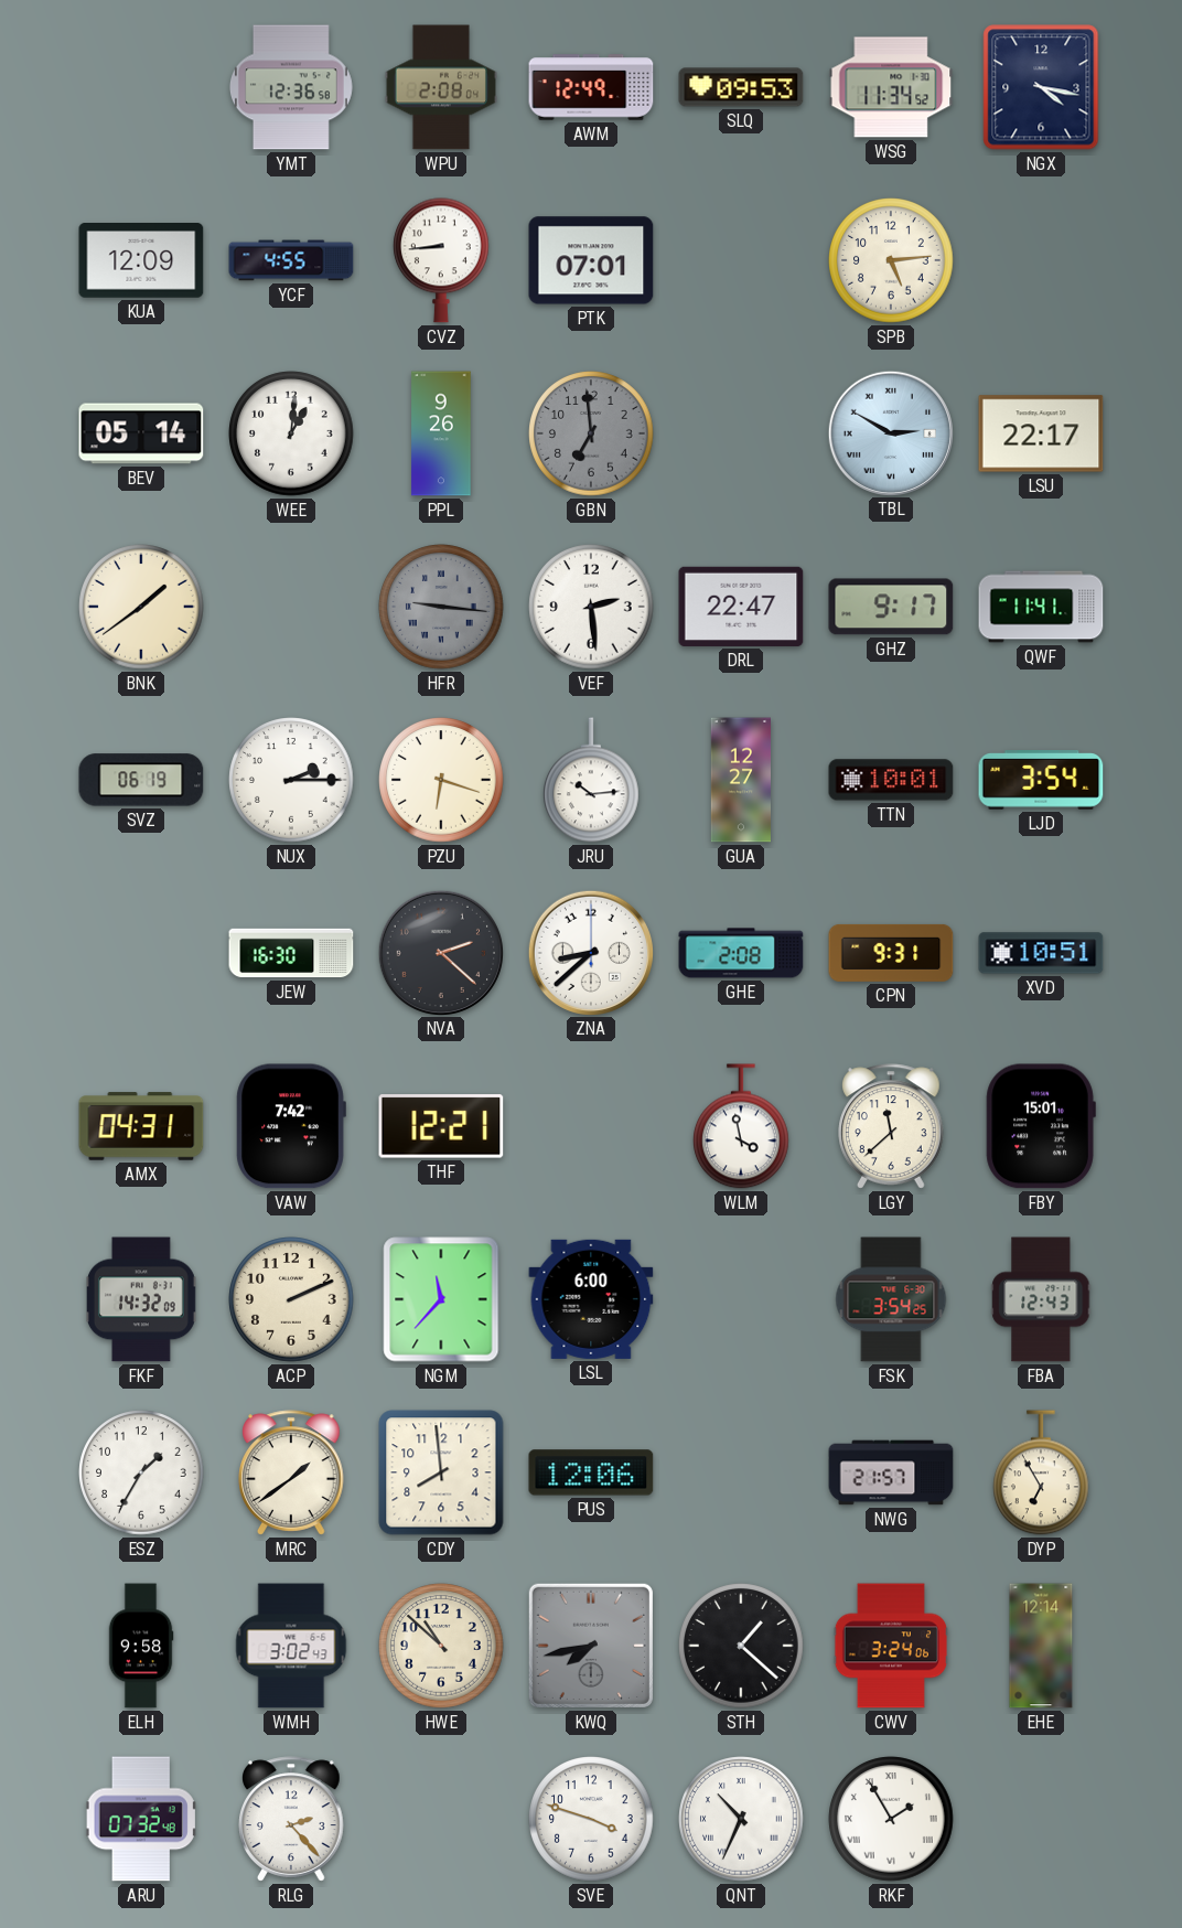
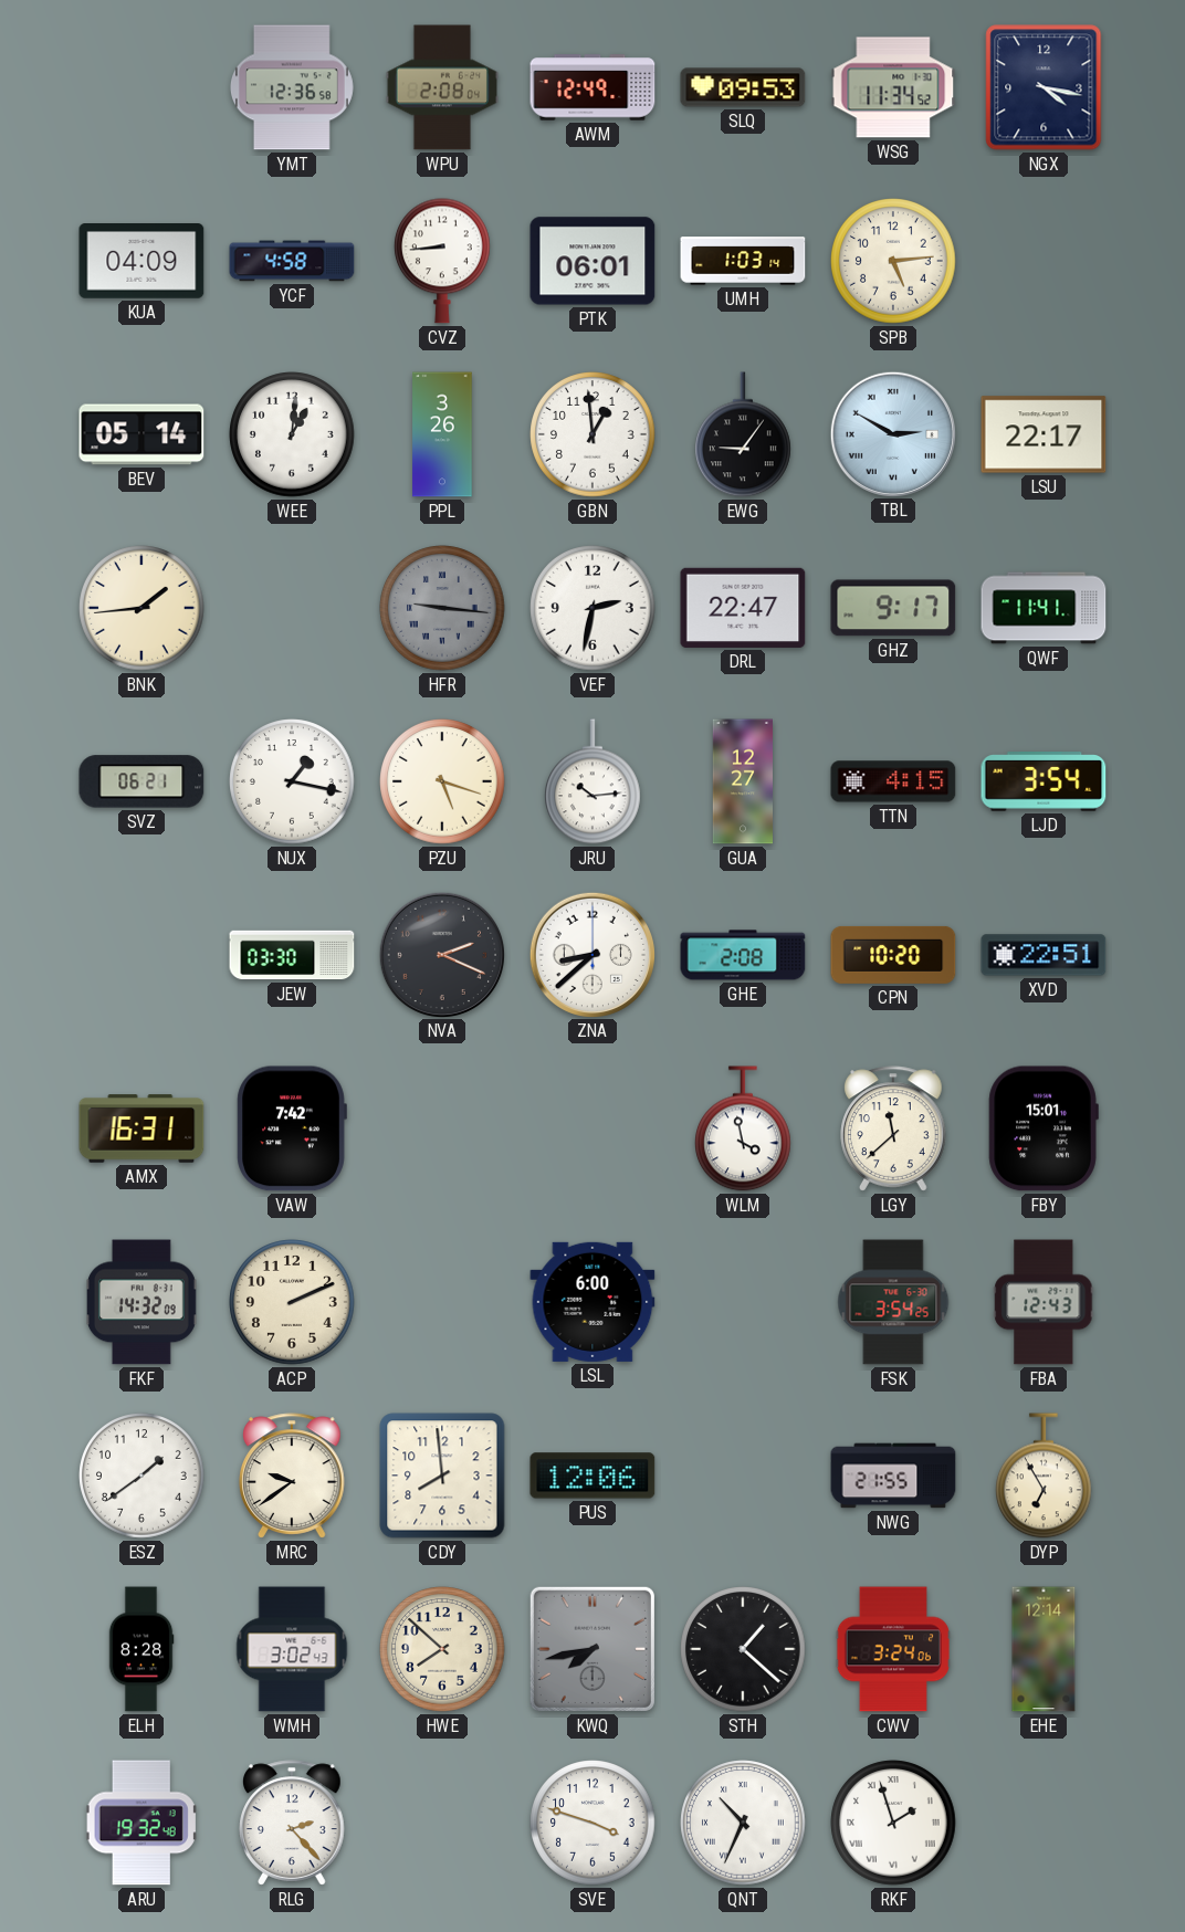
KUA: 12:09 -> 04:09 (141, 262)
YCF: 4:55 -> 4:58 (292, 261)
PTK: 07:01 -> 06:01 (592, 261)
UMH: none -> 1:03 (743, 261)
PPL: 9:26 -> 3:26 (442, 434)
GBN: 6:59 -> 12:59 (592, 434)
GBN dial: grey -> white (592, 434)
EWG: none -> 9:06 (744, 434)
BNK: 1:39 -> 1:44 (141, 608)
VEF: 2:29 -> 2:32 (592, 608)
SVZ: 06:19 -> 06:21 (141, 781)
NUX: 2:15 -> 1:17 (292, 781)
PZU: 6:18 -> 5:18 (442, 781)
TTN: 10:01 -> 4:15 (893, 781)
JEW: 16:30 -> 03:30 (292, 955)
NVA: 2:22 -> 2:19 (441, 954)
CPN: 9:31 -> 10:20 (893, 955)
XVD: 10:51 -> 22:51 (1044, 955)
AMX: 04:31 -> 16:31 (141, 1128)
THF: 12:21 -> none (441, 1126)
NGM: 11:37 -> none (441, 1299)
ESZ: 1:35 -> 1:39 (141, 1476)
MRC: 1:39 -> 9:39 (292, 1476)
NWG: 21:57 -> 21:55 (893, 1476)
ELH: 9:58 -> 8:28 (141, 1649)
HWE: 10:52 -> 7:52 (442, 1649)
ARU: 07:32 -> 19:32 (141, 1823)
RKF: 1:55 -> 1:57 (893, 1823)
